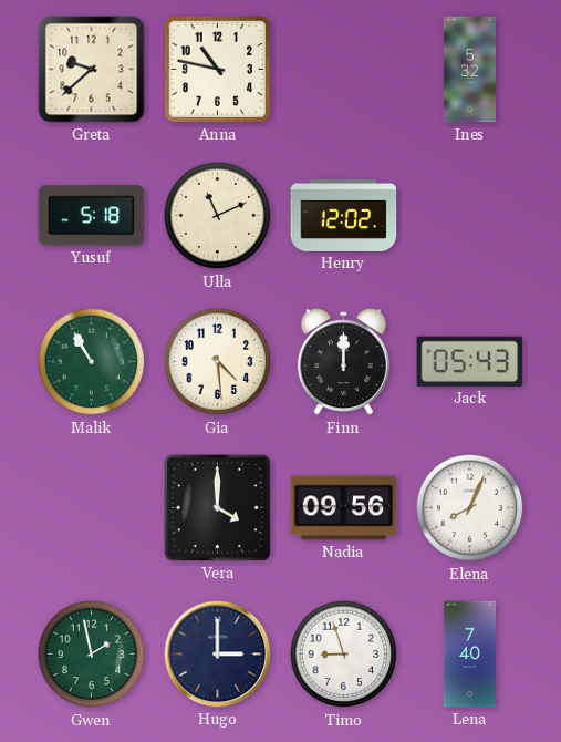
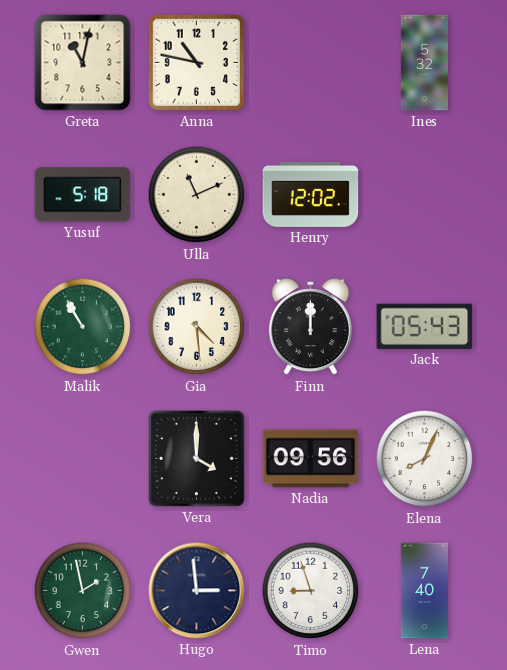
Greta: 9:38 -> 11:02 (83, 63)
Hugo: 3:00 -> 2:59 (197, 591)
